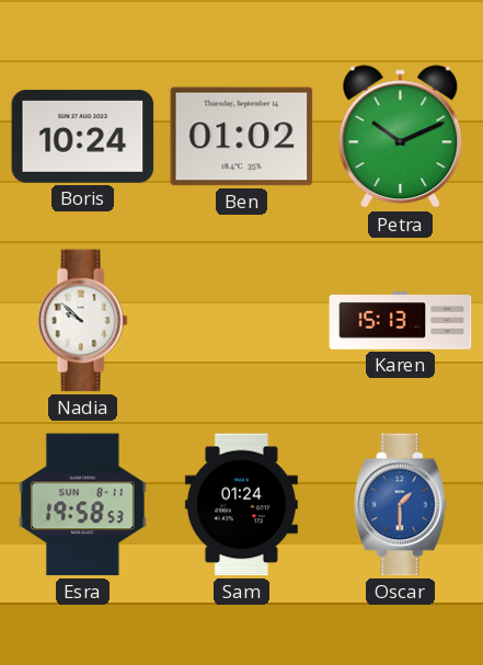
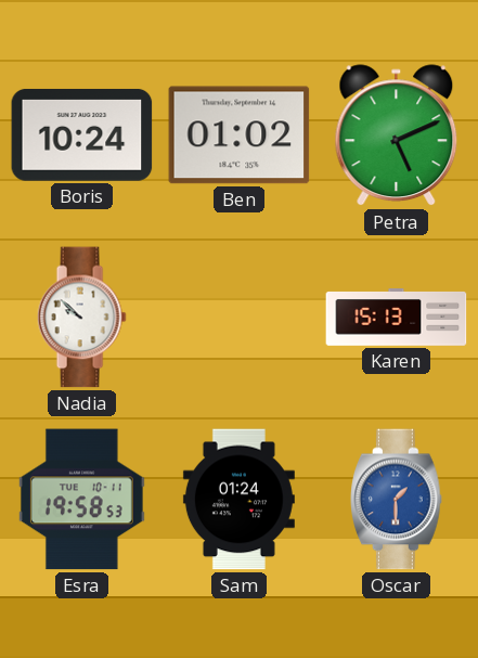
Petra: 10:11 -> 5:11 (397, 136)
Esra date: SUN 8-11 -> TUE 10-11 (81, 500)
